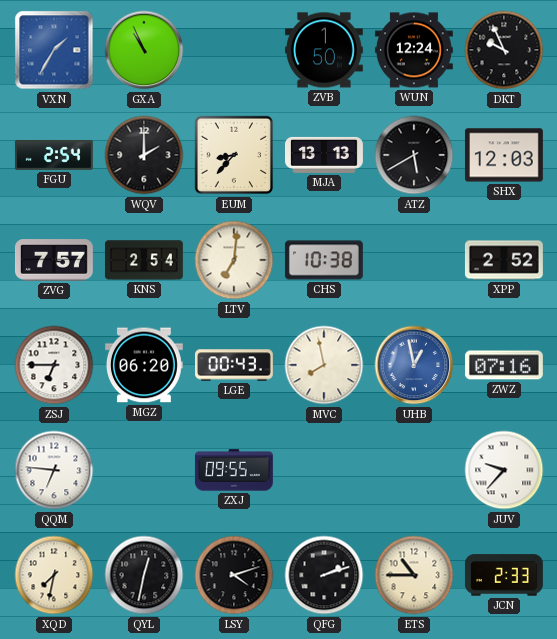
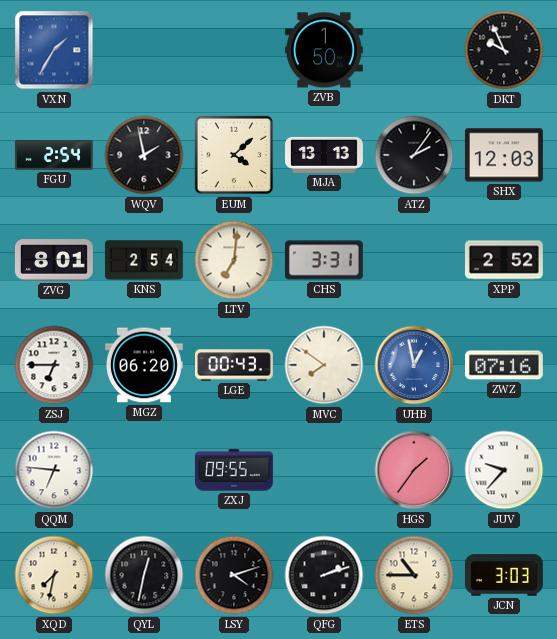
GXA: 10:56 -> none (144, 50)
WUN: 12:24 -> none (414, 50)
WQV: 2:00 -> 1:58 (144, 155)
EUM: 8:37 -> 4:08 (234, 155)
ATZ: 5:40 -> 2:06 (414, 155)
ZVG: 7:57 -> 8:01 (54, 260)
CHS: 10:38 -> 3:31 (324, 260)
MVC: 7:58 -> 7:51 (324, 365)
HGS: none -> 1:36 (414, 470)
JCN: 2:33 -> 3:03 (504, 575)
